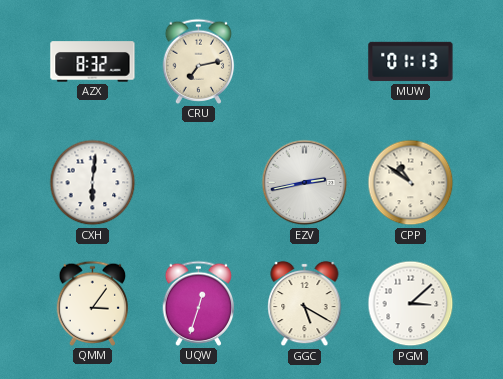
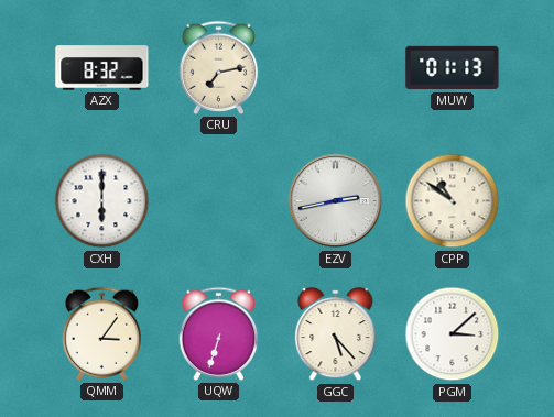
CXH: 6:01 -> 6:00 (102, 201)
UQW: 12:33 -> 6:33 (219, 333)
GGC: 5:20 -> 5:23 (336, 334)
